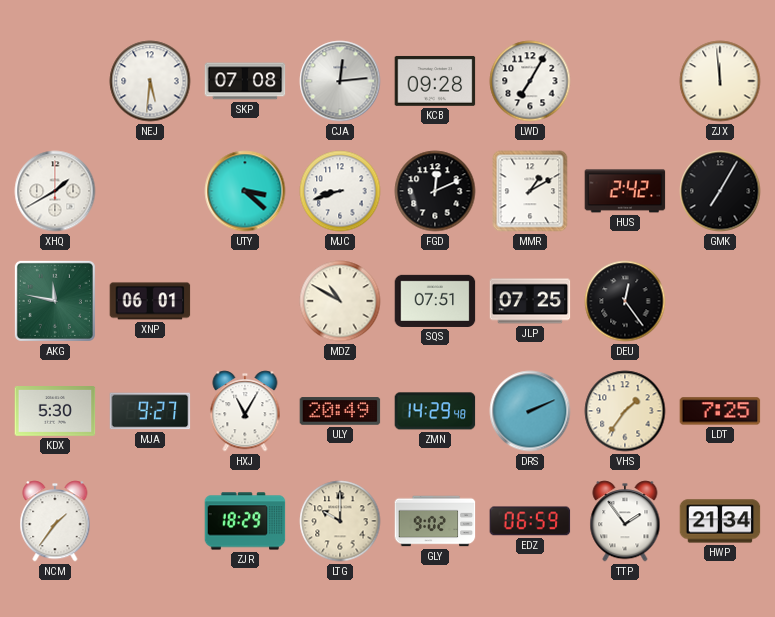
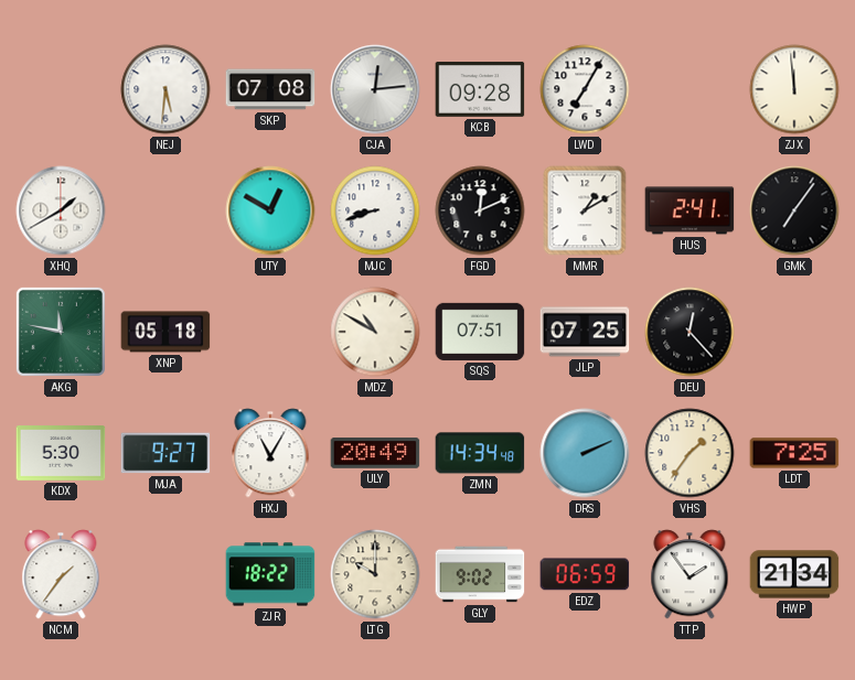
UTY: 3:22 -> 12:50 (270, 211)
HUS: 2:42 -> 2:41 (690, 211)
GMK: 7:05 -> 7:06 (794, 211)
XNP: 06:01 -> 05:18 (165, 332)
DEU: 12:24 -> 12:23 (690, 332)
ZMN: 14:29 -> 14:34 (480, 453)
ZJR: 18:29 -> 18:22 (270, 574)
